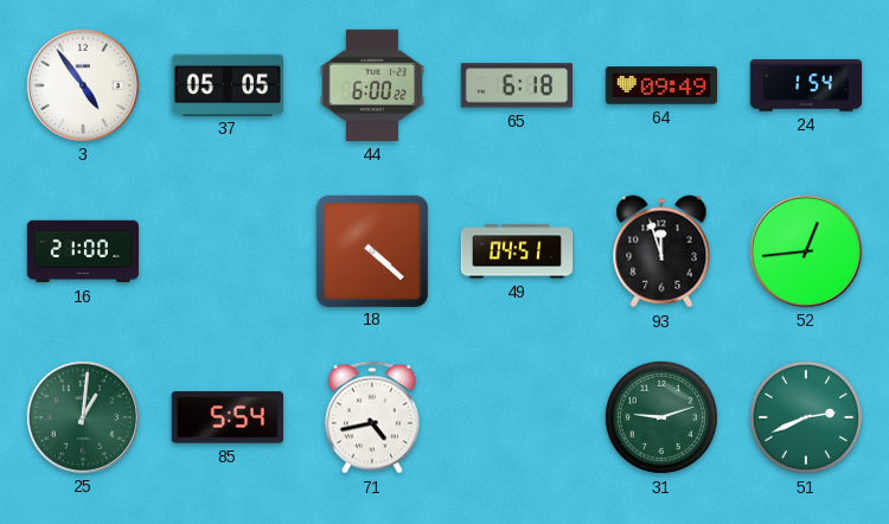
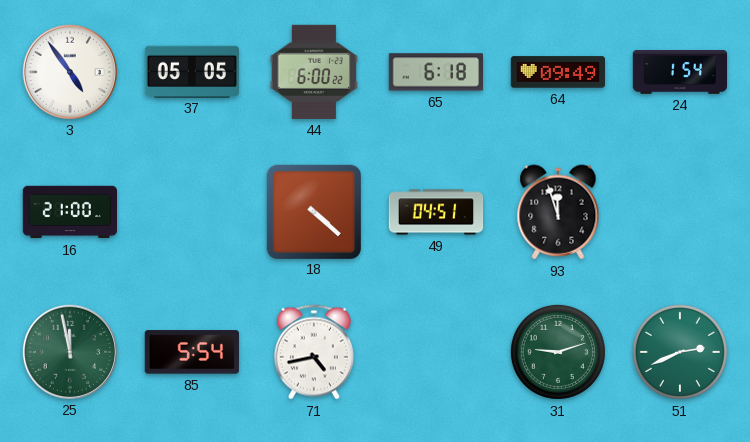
52: 12:44 -> none (805, 250)
25: 1:01 -> 11:58 (69, 351)
